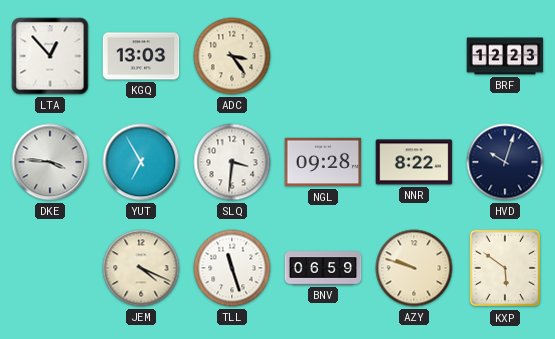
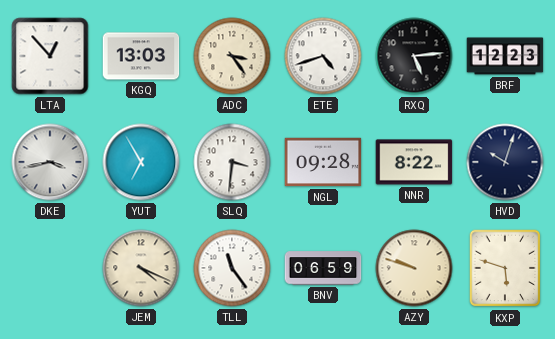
ETE: none -> 4:42 (323, 56)
RXQ: none -> 5:14 (414, 56)
DKE: 3:46 -> 3:43 (50, 162)
TLL: 11:27 -> 11:24 (232, 268)
KXP: 5:51 -> 5:48 (505, 268)
